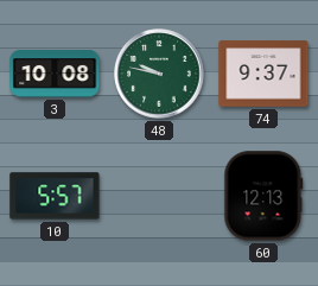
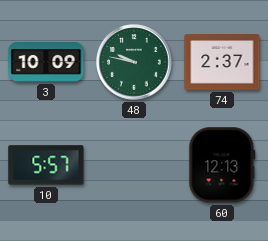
3: 10:08 -> 10:09 (46, 62)
74: 9:37 -> 2:37 (222, 62)
